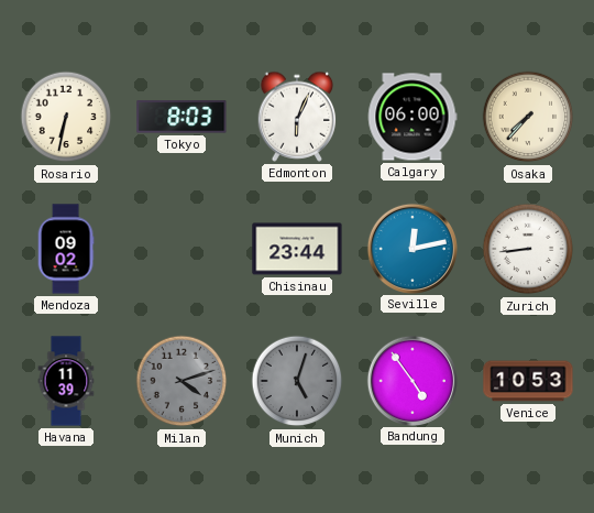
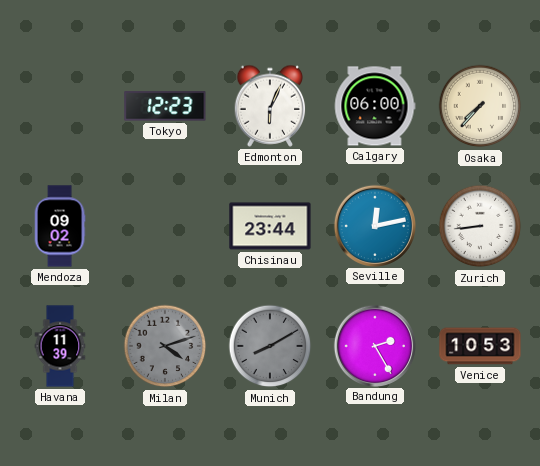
Rosario: 6:32 -> none (66, 117)
Tokyo: 8:03 -> 12:23 (165, 106)
Munich: 5:03 -> 8:10 (270, 346)
Bandung: 4:54 -> 2:25 (374, 345)
